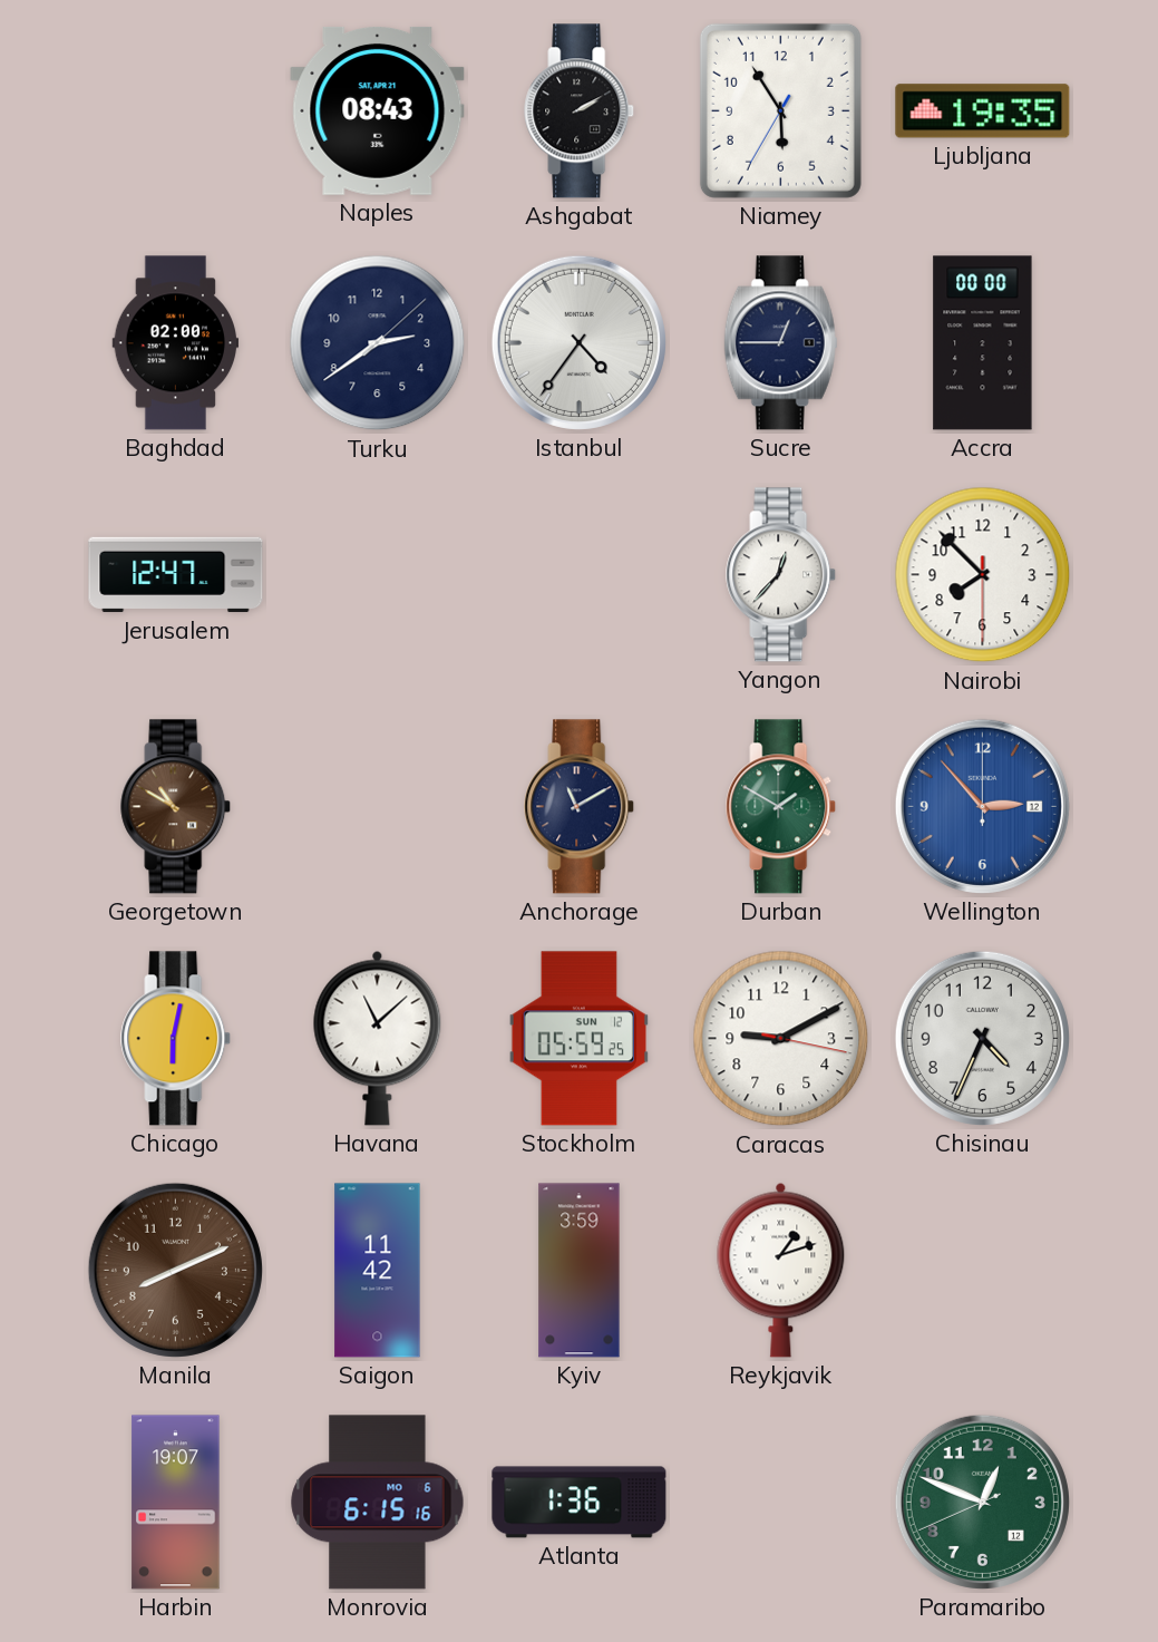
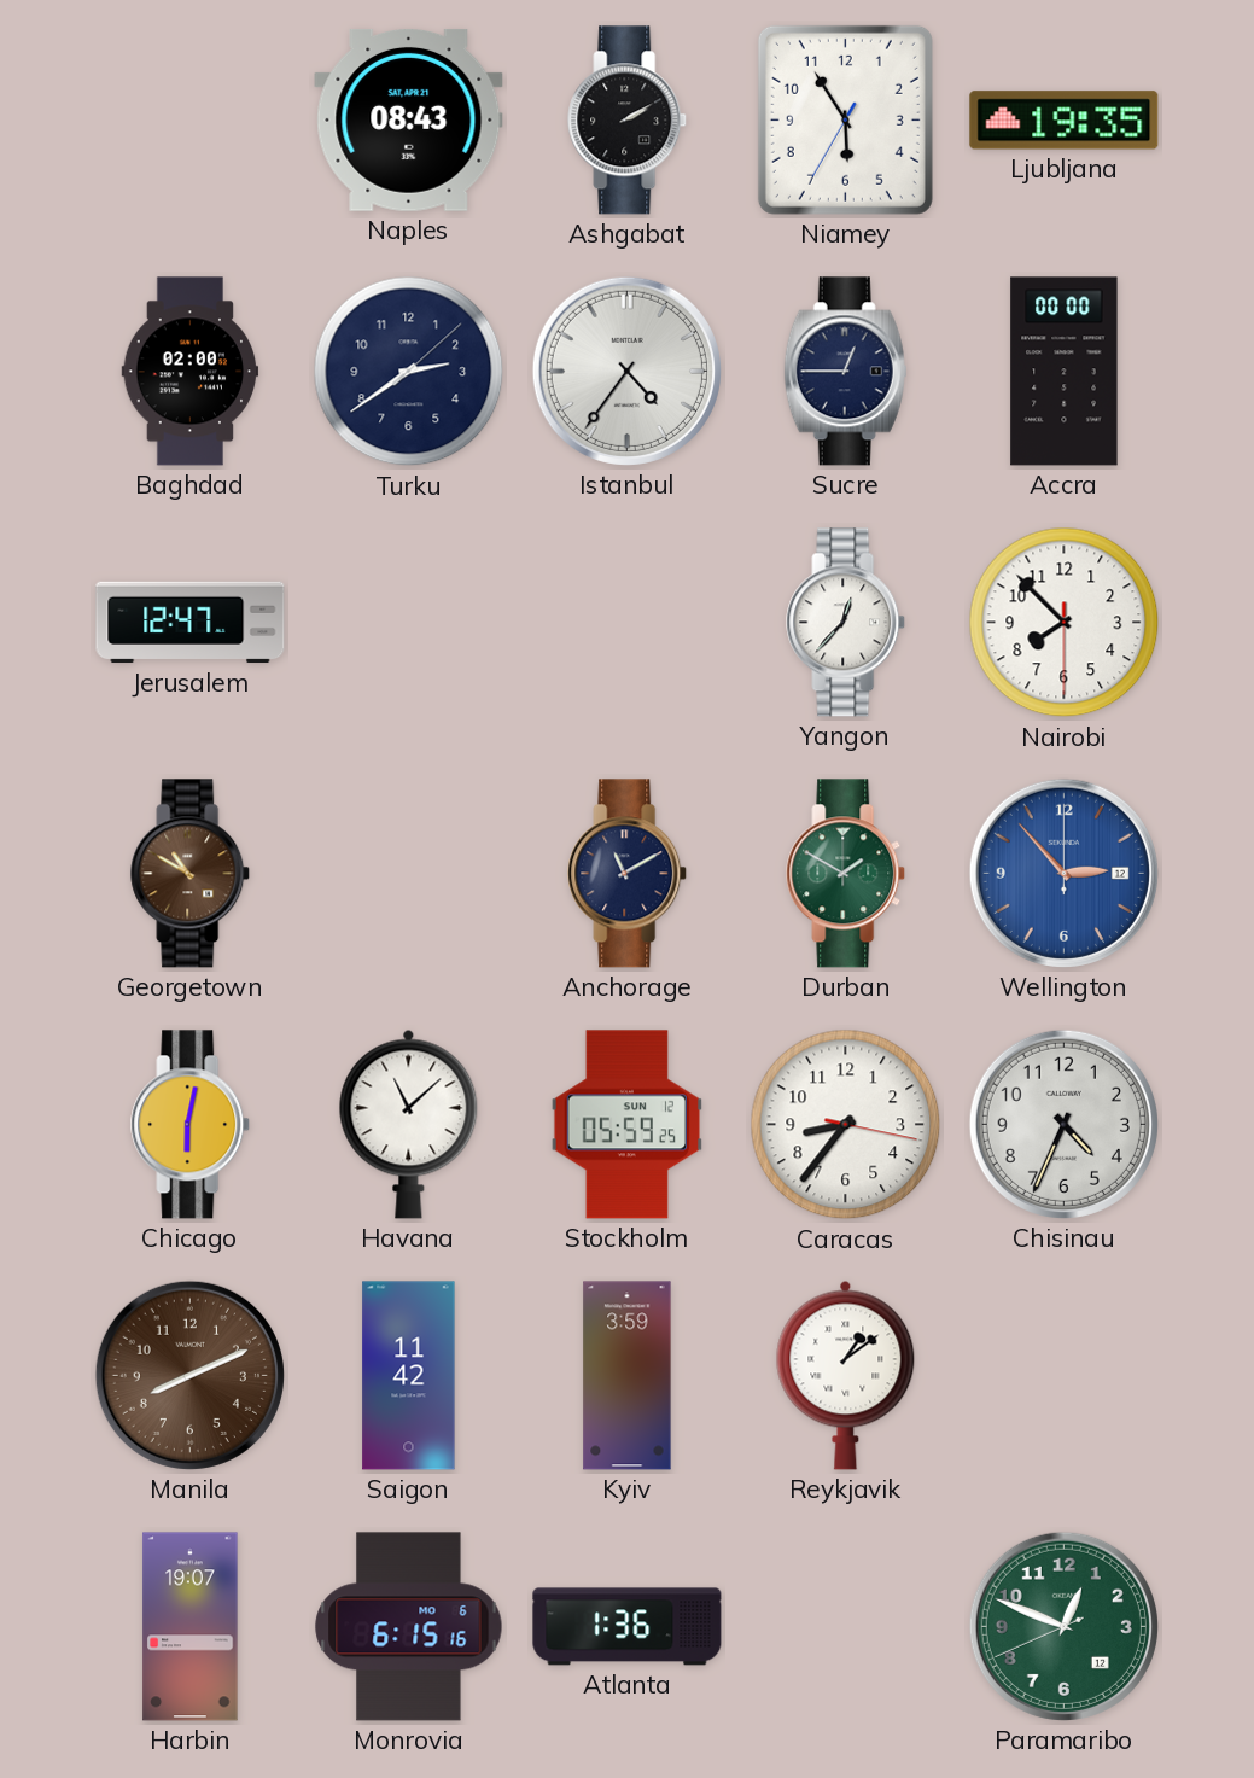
Caracas: 9:10 -> 8:36 (846, 1125)
Reykjavik: 1:12 -> 1:09 (846, 1375)
